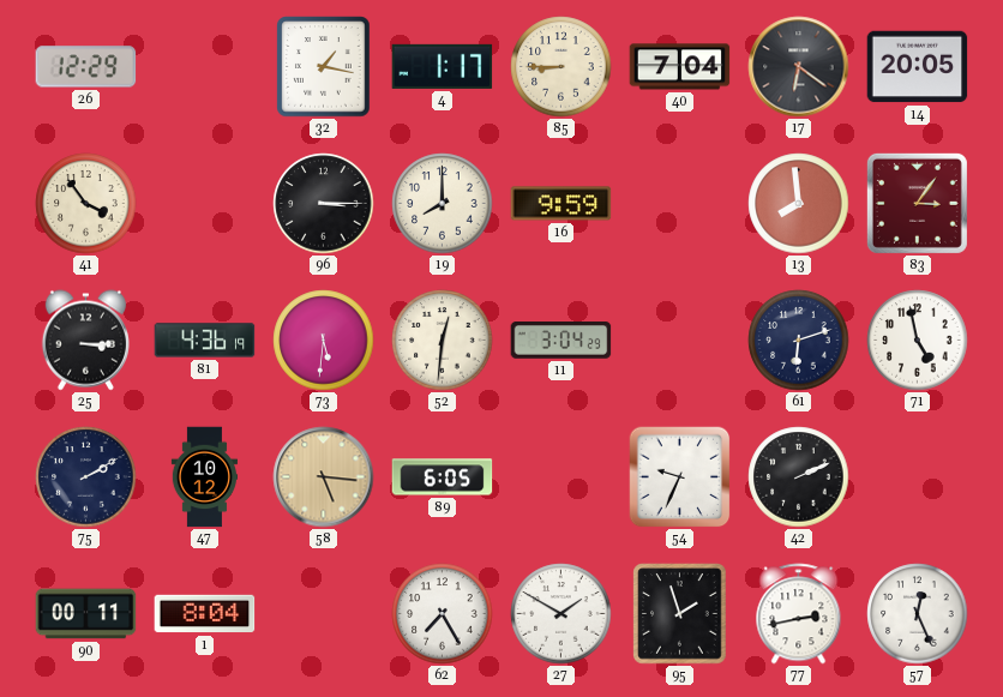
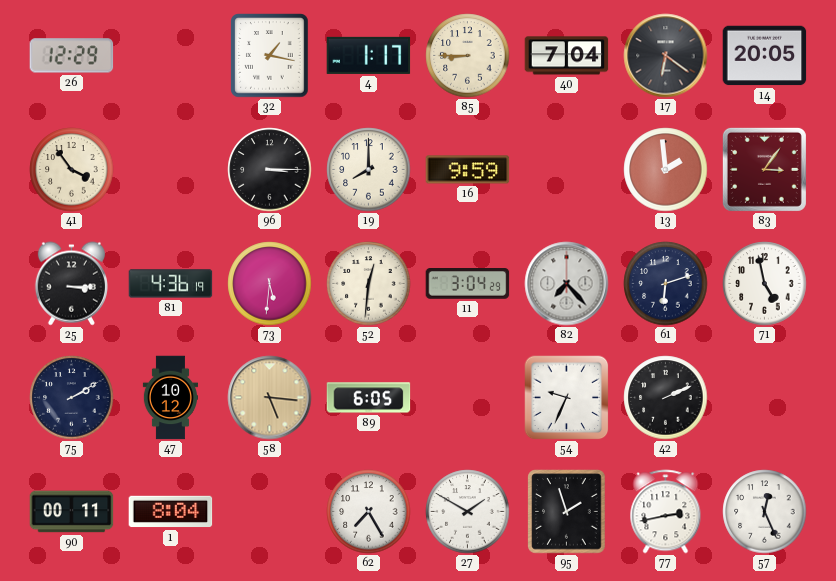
13: 7:59 -> 1:59 (666, 170)
82: none -> 7:23 (567, 284)
